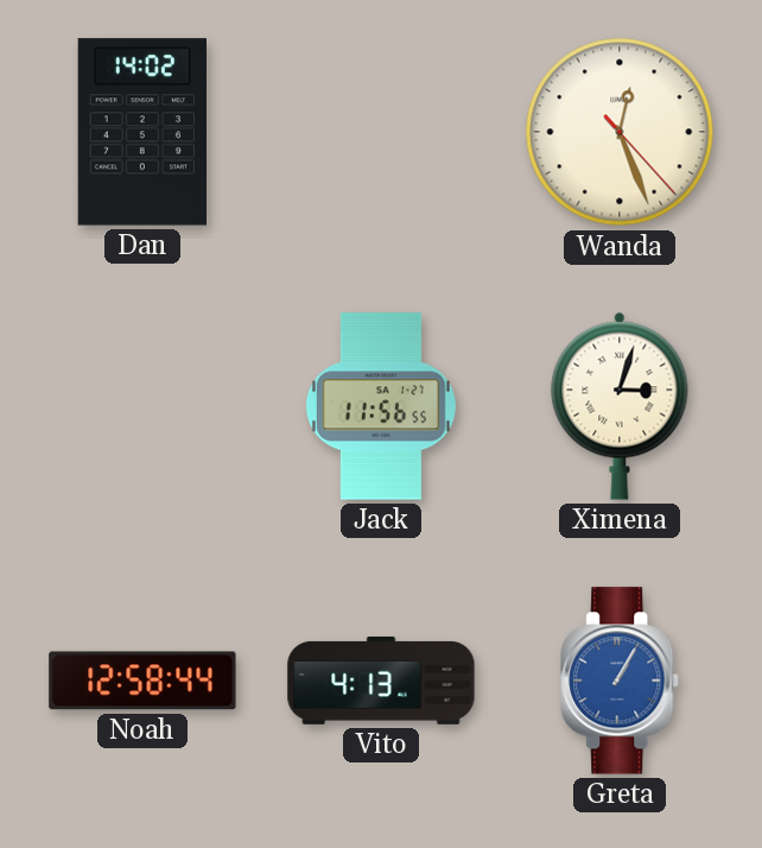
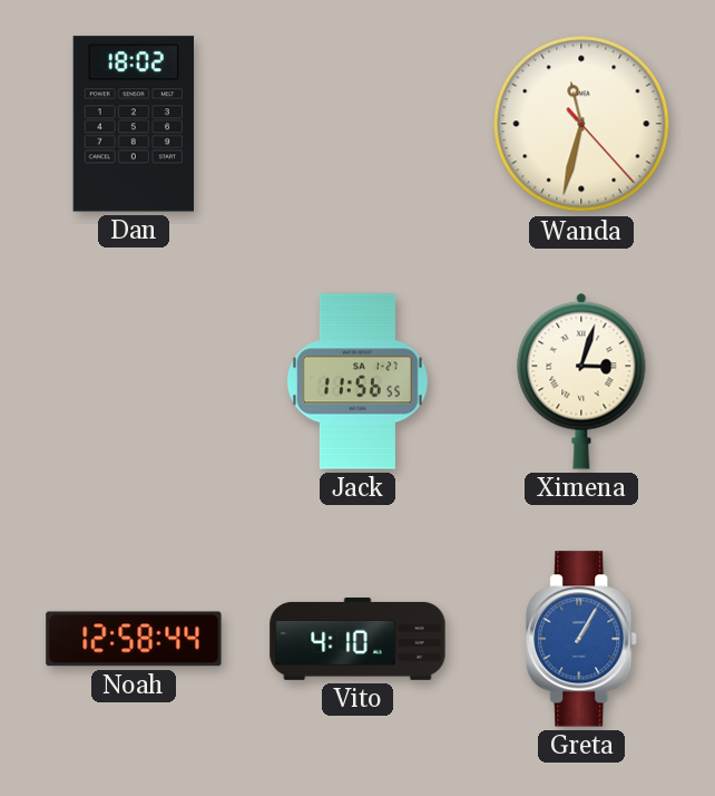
Dan: 14:02 -> 18:02 (133, 124)
Wanda: 12:26 -> 11:32 (581, 124)
Vito: 4:13 -> 4:10 (357, 639)
